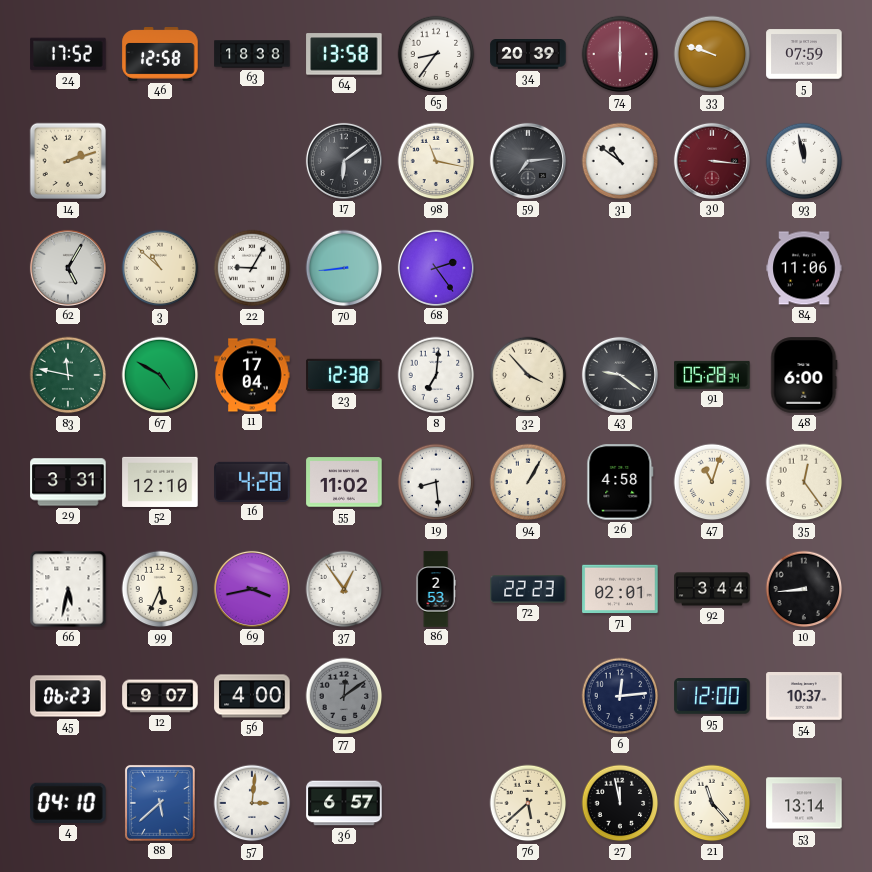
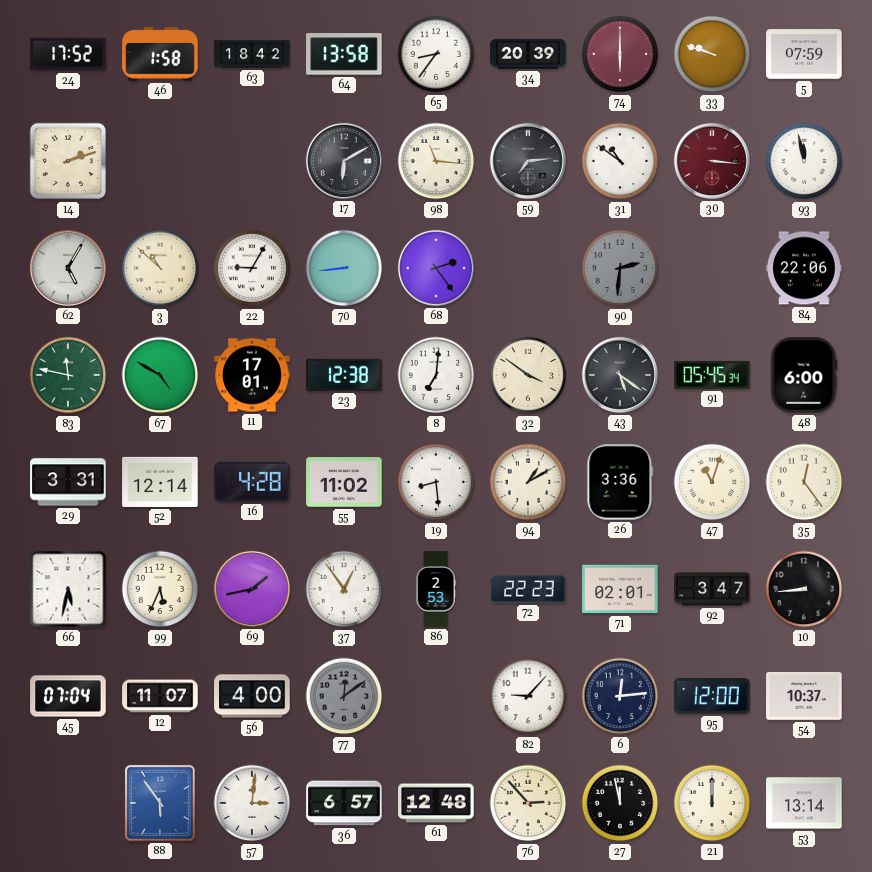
46: 12:58 -> 1:58 (160, 54)
63: 18:38 -> 18:42 (252, 54)
17: 6:09 -> 6:10 (344, 161)
98: 11:17 -> 11:16 (436, 161)
90: none -> 2:31 (620, 268)
84: 11:06 -> 22:06 (804, 268)
11: 17:04 -> 17:01 (252, 375)
32: 3:53 -> 3:51 (528, 375)
43: 9:21 -> 5:21 (620, 375)
91: 05:28 -> 05:45 (712, 375)
52: 12:10 -> 12:14 (160, 482)
94: 1:05 -> 1:10 (528, 482)
26: 4:58 -> 3:36 (620, 482)
69: 3:43 -> 1:43 (252, 589)
92: 3:44 -> 3:47 (712, 589)
45: 06:23 -> 07:04 (68, 696)
12: 9:07 -> 11:07 (160, 696)
82: none -> 9:07 (528, 696)
4: 04:10 -> none (68, 803)
88: 5:38 -> 5:54 (160, 803)
61: none -> 12:48 (436, 803)
76: 5:38 -> 2:53 (528, 803)
21: 11:23 -> 12:00 (712, 803)
